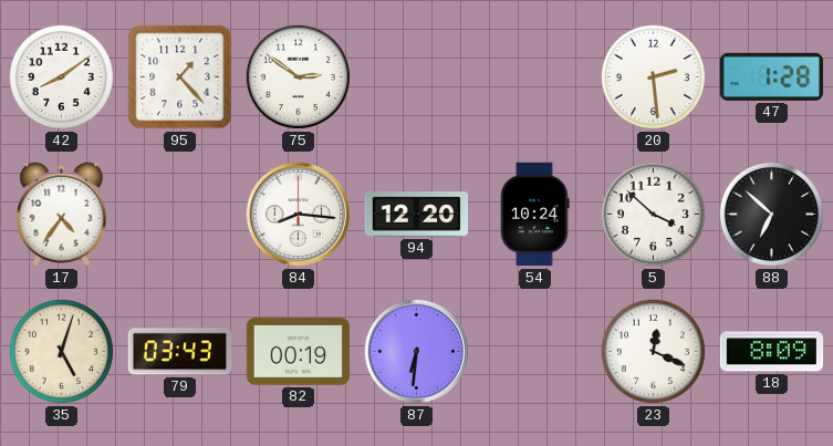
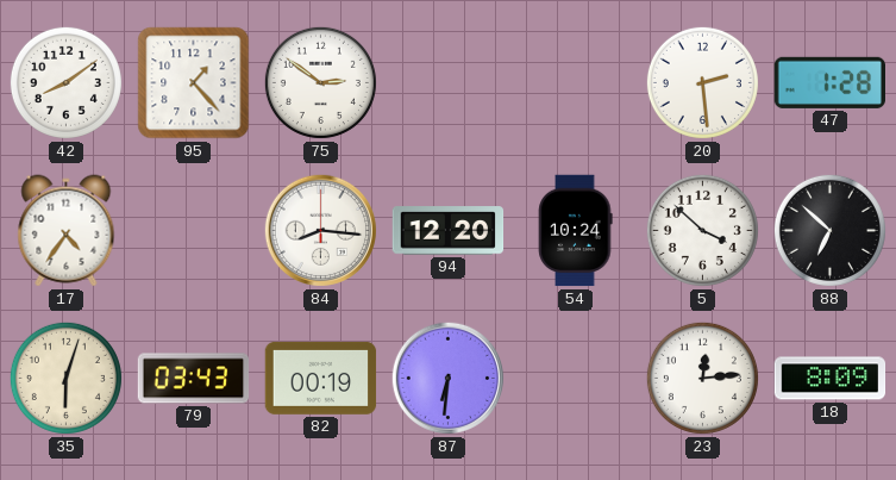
35: 5:03 -> 6:03 (65, 378)
23: 12:19 -> 12:14 (702, 378)
